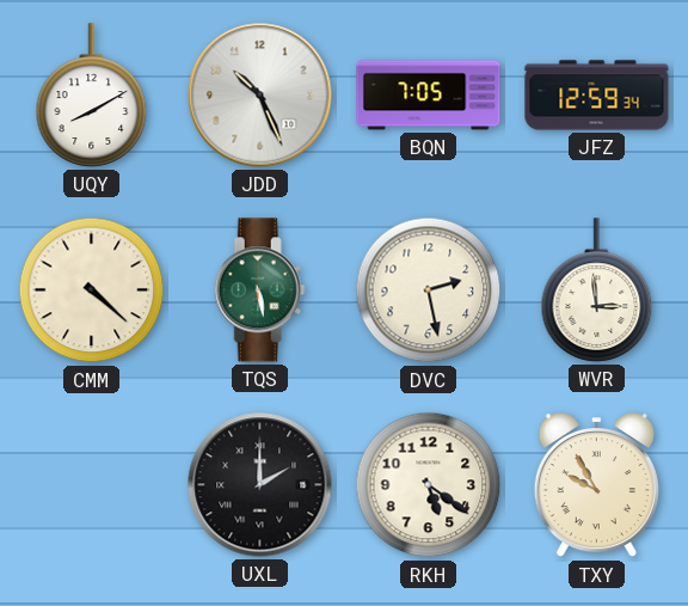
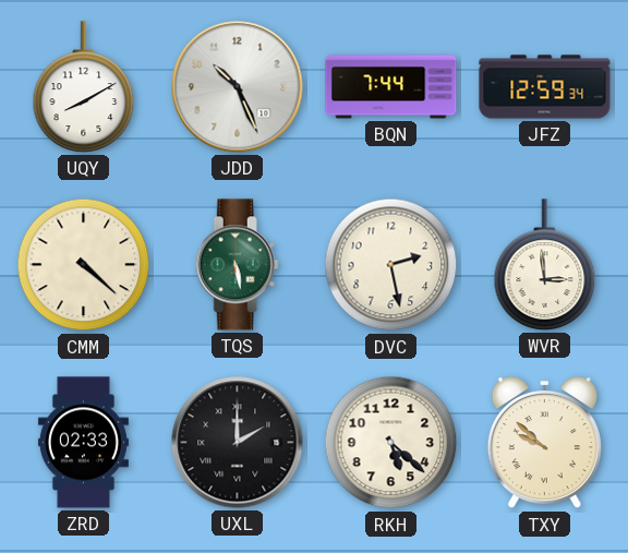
BQN: 7:05 -> 7:44 (391, 87)
ZRD: none -> 02:33 (83, 443)
RKH: 5:21 -> 5:22 (391, 443)
TXY: 9:55 -> 9:52 (544, 443)
